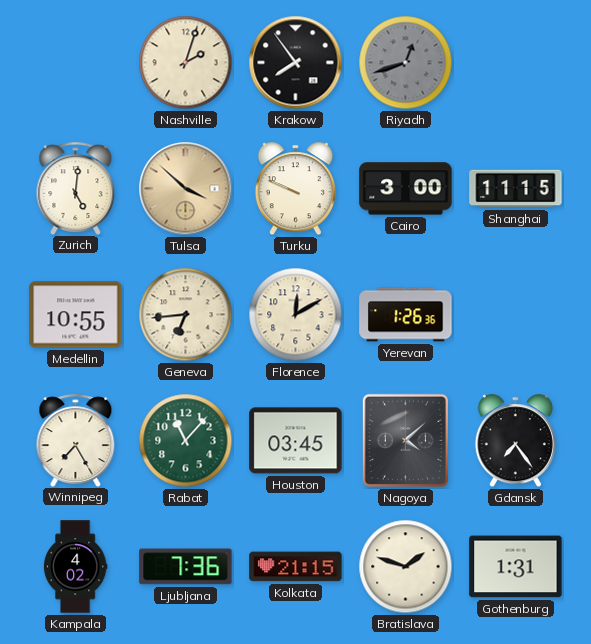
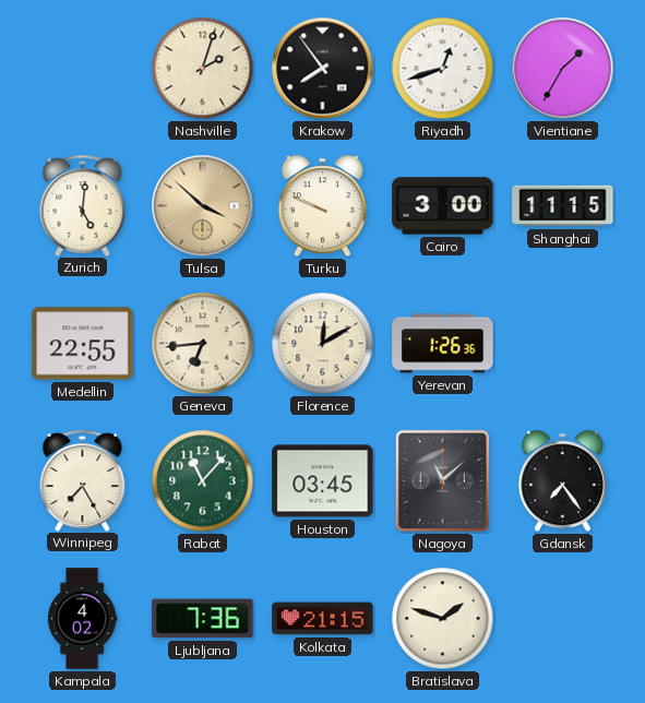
Riyadh dial: grey -> white (443, 69)
Vientiane: none -> 1:35 (563, 69)
Medellin: 10:55 -> 22:55 (83, 344)
Nagoya: 4:08 -> 11:08 (442, 480)
Gothenburg: 1:31 -> none (516, 567)
